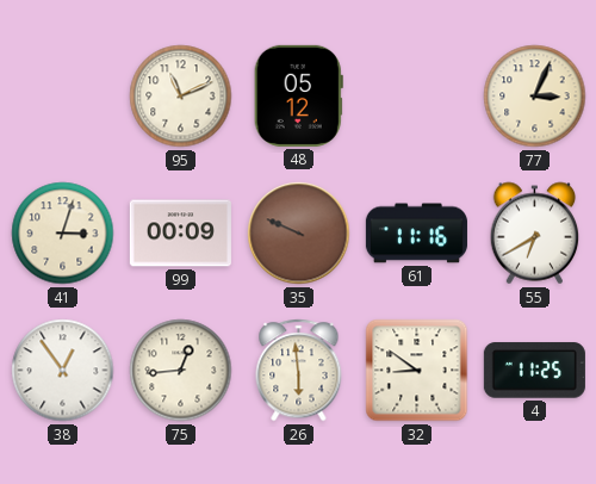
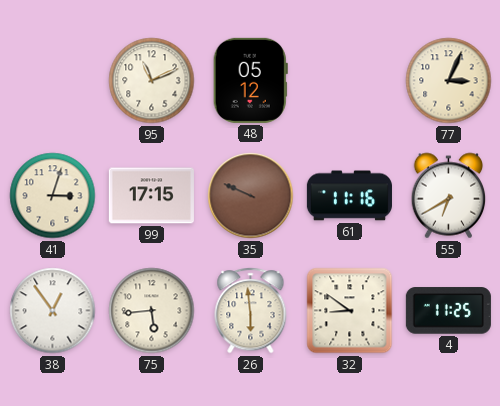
99: 00:09 -> 17:15 (151, 196)
75: 12:44 -> 5:44 (152, 311)
